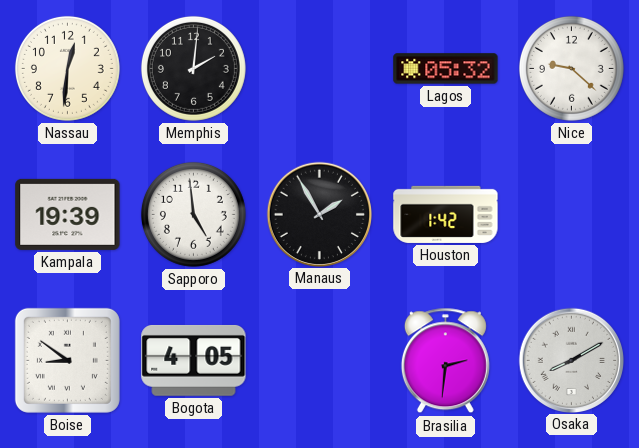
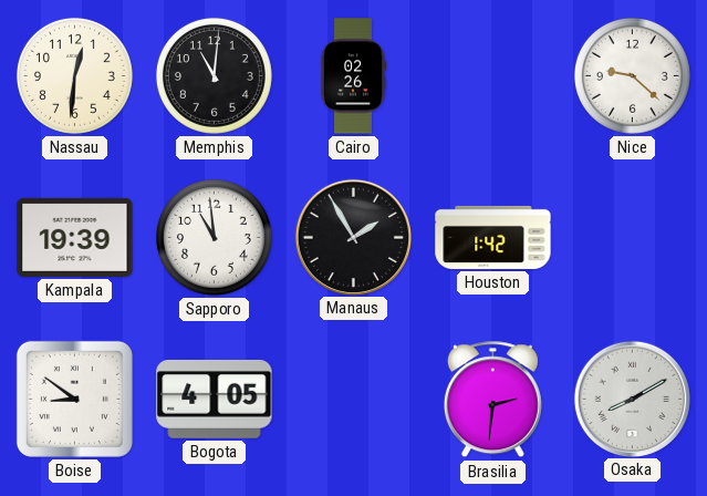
Memphis: 2:01 -> 11:01 (214, 75)
Cairo: none -> 02:26 (353, 76)
Lagos: 05:32 -> none (446, 69)
Sapporo: 4:59 -> 10:59 (214, 237)
